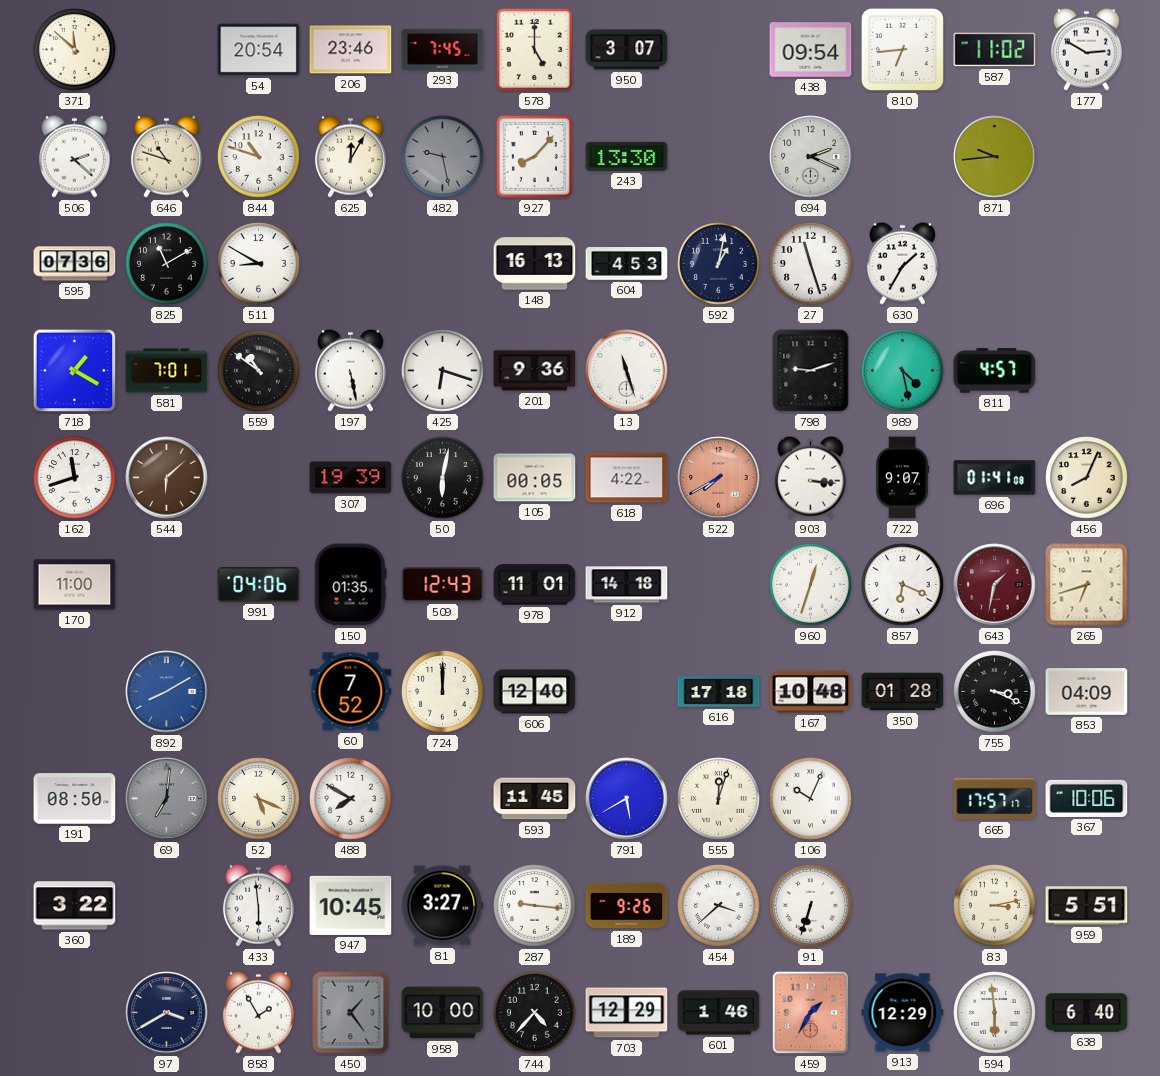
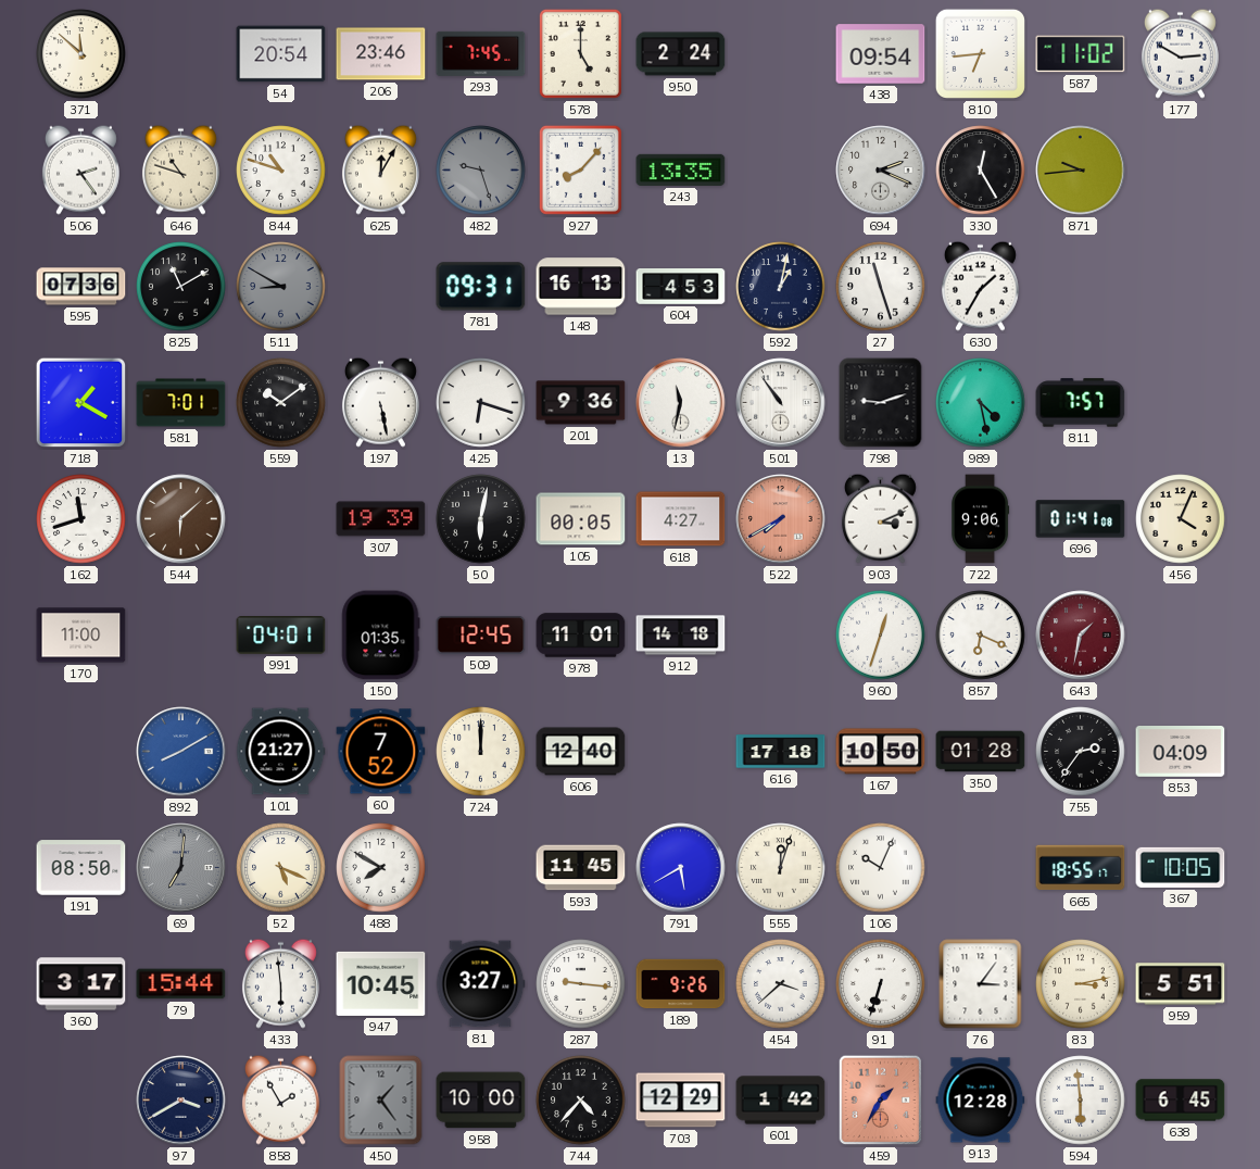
950: 3:07 -> 2:24 (681, 54)
506: 2:22 -> 2:24 (80, 169)
482: 9:28 -> 9:27 (481, 171)
243: 13:30 -> 13:35 (681, 169)
330: none -> 12:25 (981, 171)
511 dial: white -> grey (281, 287)
781: none -> 09:31 (481, 287)
559: 10:51 -> 10:09 (281, 403)
13: 11:27 -> 11:32 (681, 403)
501: none -> 10:54 (781, 403)
811: 4:57 -> 7:57 (1081, 403)
618: 4:22 -> 4:27 (681, 519)
903: 3:16 -> 3:11 (880, 518)
722: 9:07 -> 9:06 (981, 519)
456: 8:04 -> 4:04 (1181, 519)
991: 04:06 -> 04:01 (281, 636)
509: 12:43 -> 12:45 (481, 636)
265: 6:42 -> none (1087, 585)
101: none -> 21:27 (280, 752)
167: 10:48 -> 10:50 (881, 752)
755: 3:19 -> 2:36 (1081, 752)
665: 17:57 -> 18:55 (1081, 868)
367: 10:06 -> 10:05 (1181, 867)
360: 3:22 -> 3:17 (81, 984)
79: none -> 15:44 (181, 984)
76: none -> 3:06 (981, 984)
601: 1:46 -> 1:42 (781, 1101)
913: 12:29 -> 12:28 (981, 1101)
638: 6:40 -> 6:45 (1181, 1101)
